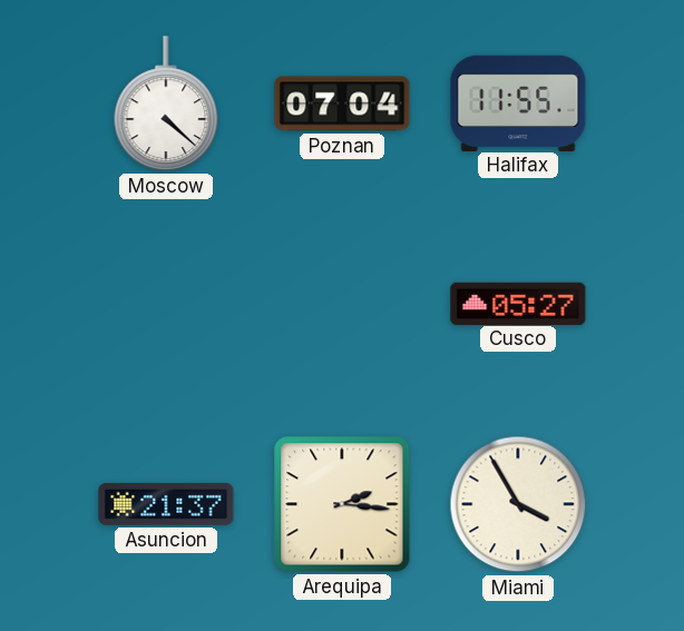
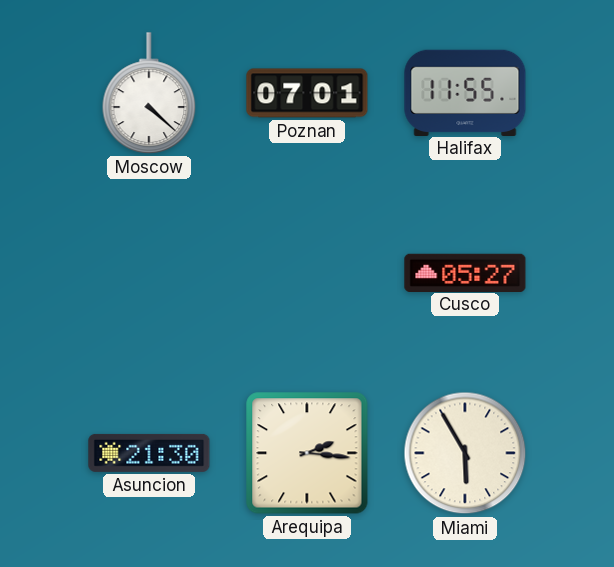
Poznan: 07:04 -> 07:01 (307, 93)
Asuncion: 21:37 -> 21:30 (149, 453)
Miami: 3:55 -> 5:55 (465, 453)
